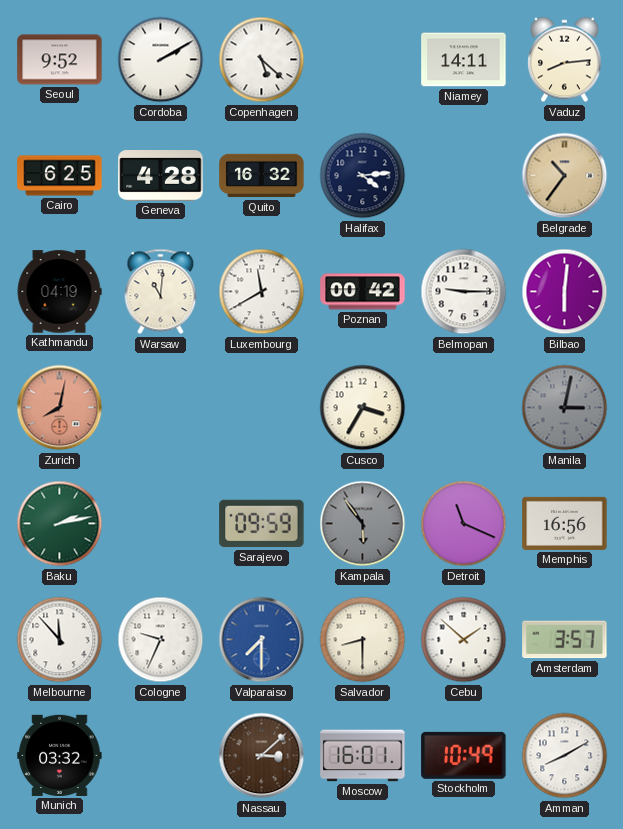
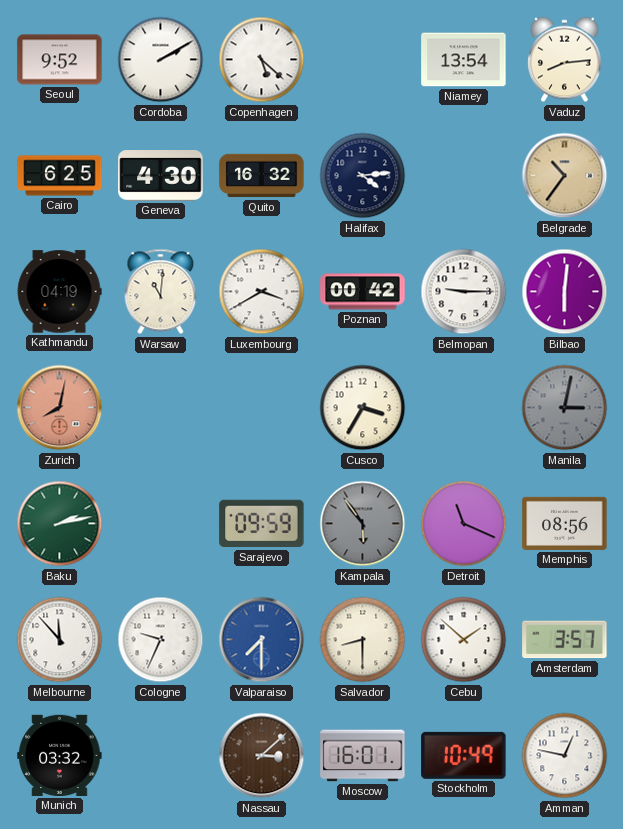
Niamey: 14:11 -> 13:54 (464, 60)
Geneva: 4:28 -> 4:30 (161, 176)
Luxembourg: 11:40 -> 3:40 (262, 292)
Memphis: 16:56 -> 08:56 (565, 523)
Amman: 8:10 -> 12:47 (565, 756)
